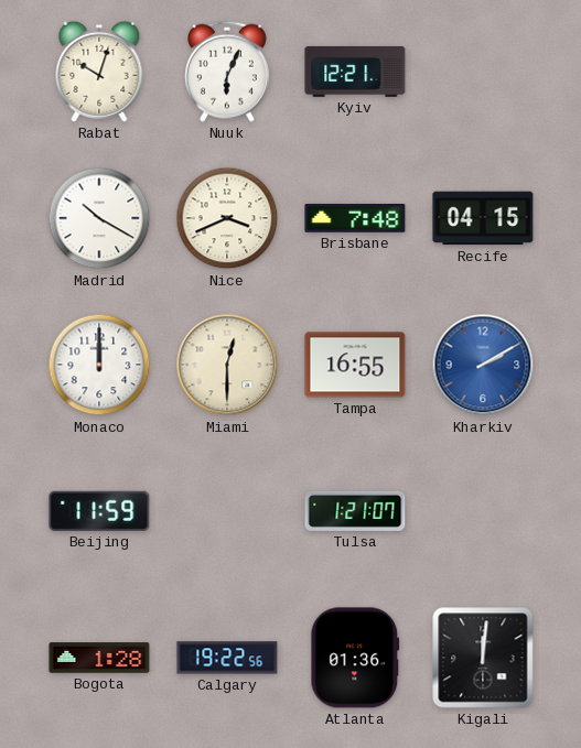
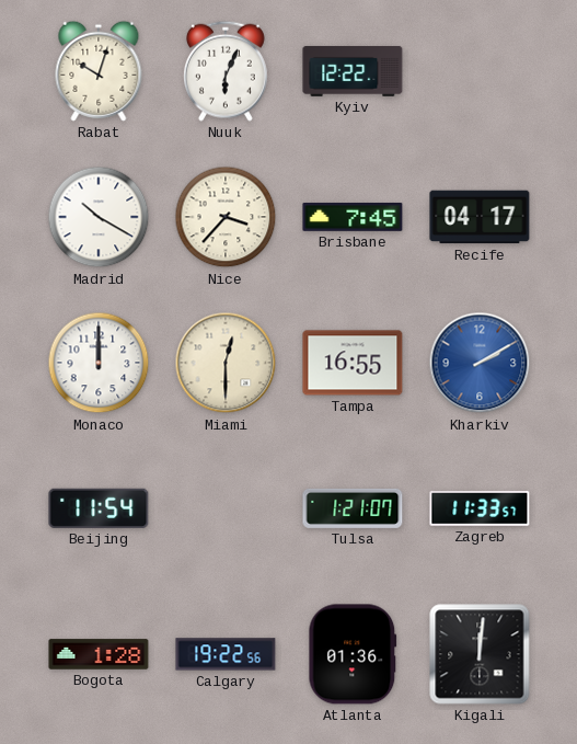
Kyiv: 12:21 -> 12:22 (353, 71)
Nice: 3:41 -> 3:37 (226, 217)
Brisbane: 7:48 -> 7:45 (353, 217)
Recife: 04:15 -> 04:17 (480, 217)
Beijing: 11:59 -> 11:54 (99, 508)
Zagreb: none -> 11:33 (480, 508)
